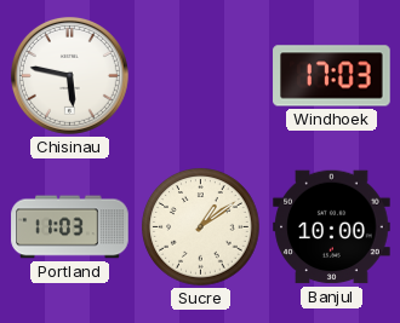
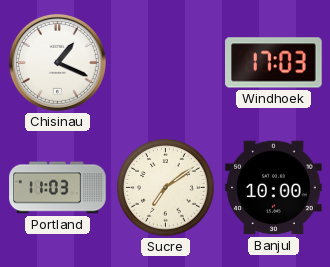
Chisinau: 5:47 -> 1:19 (57, 62)
Sucre: 1:09 -> 7:09 (166, 188)
